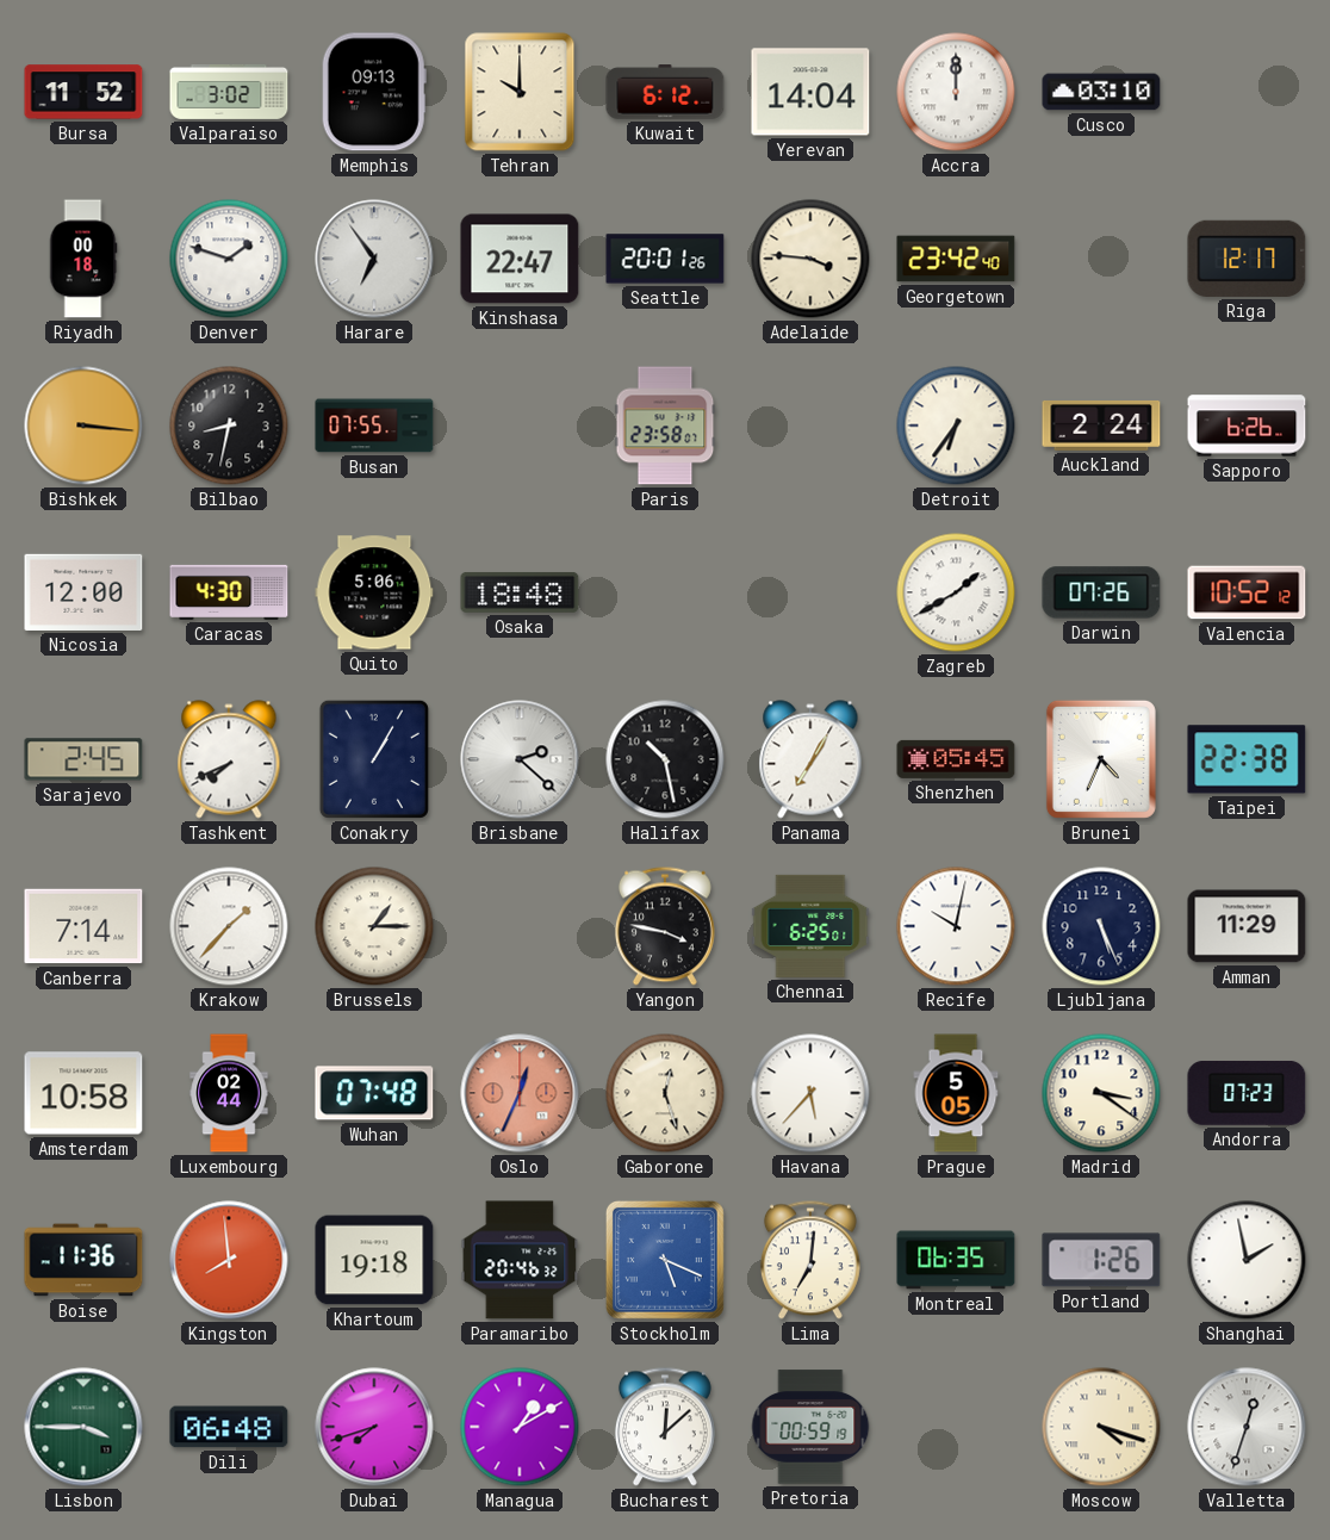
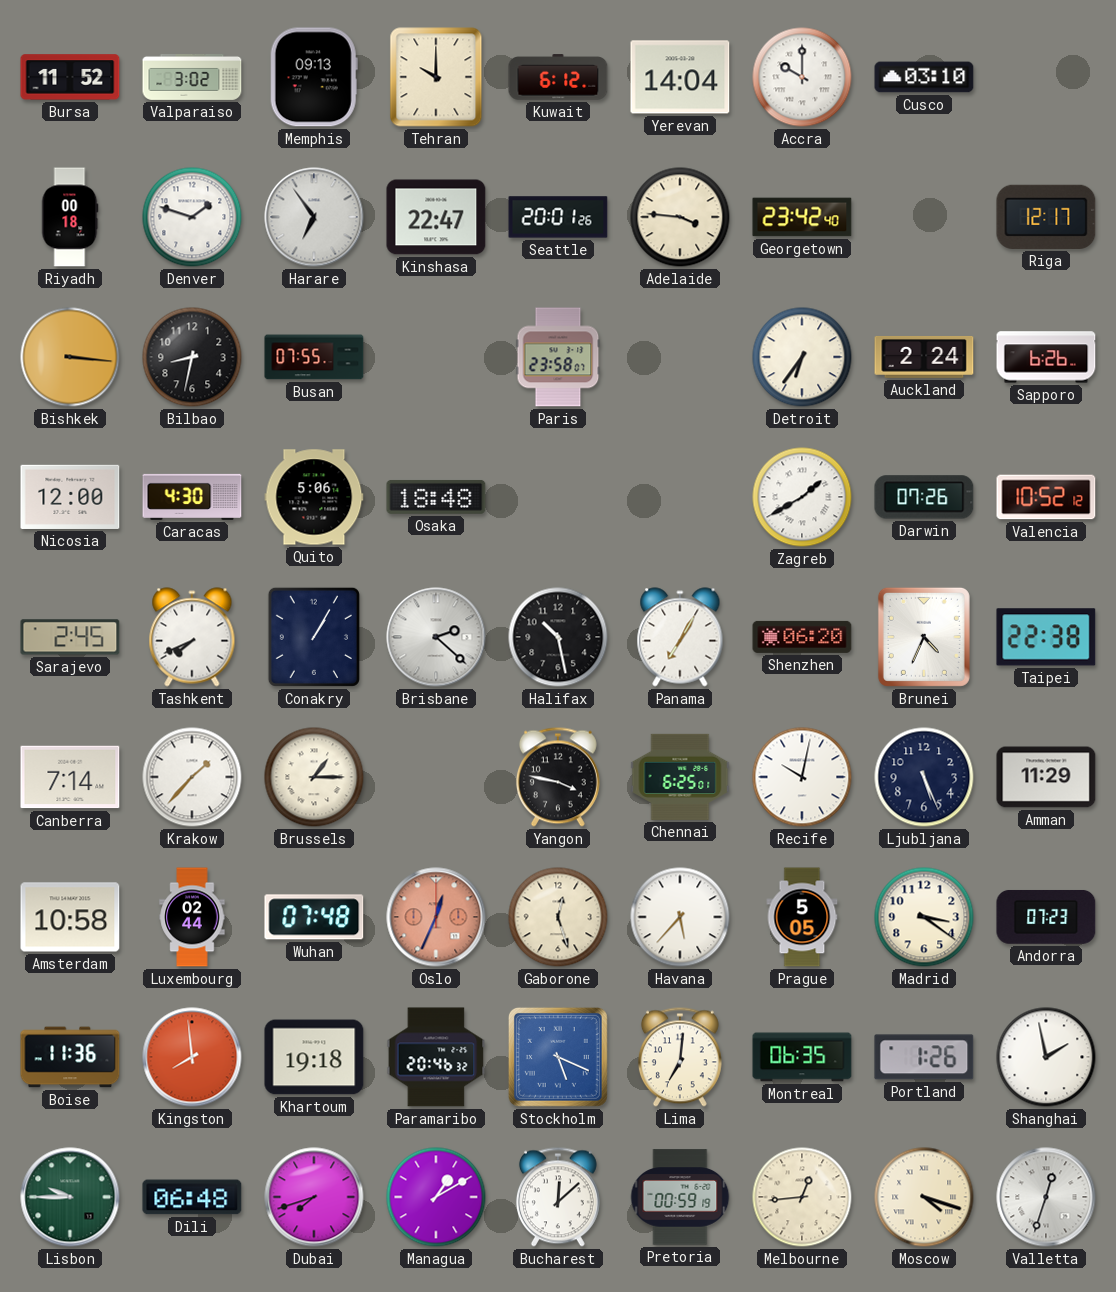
Accra: 12:00 -> 10:00 (802, 77)
Shenzhen: 05:45 -> 06:20 (802, 637)
Lisbon: 3:45 -> 9:45 (70, 1197)
Melbourne: none -> 12:44 (802, 1197)
